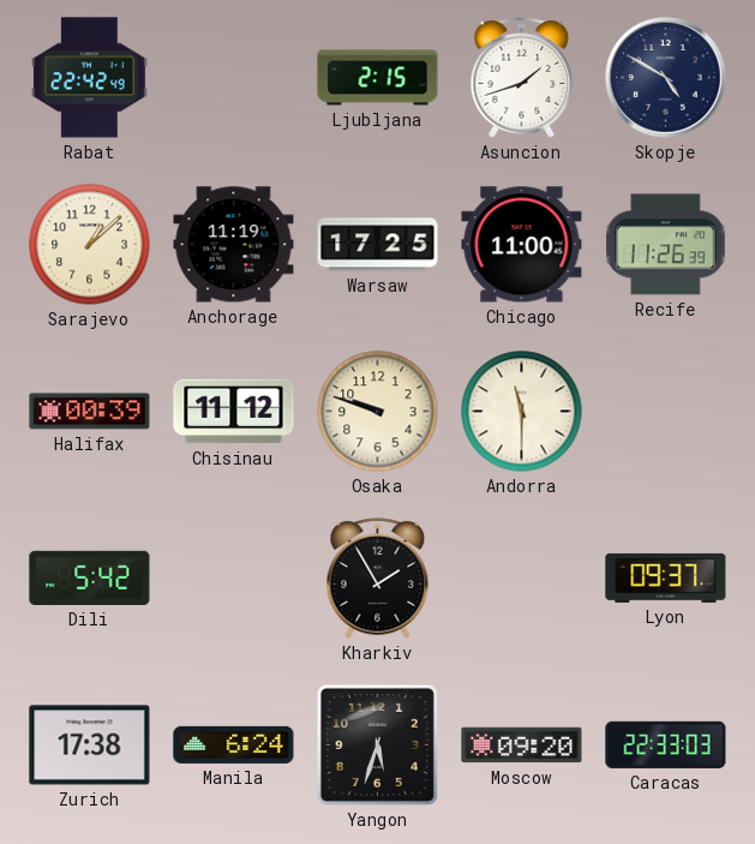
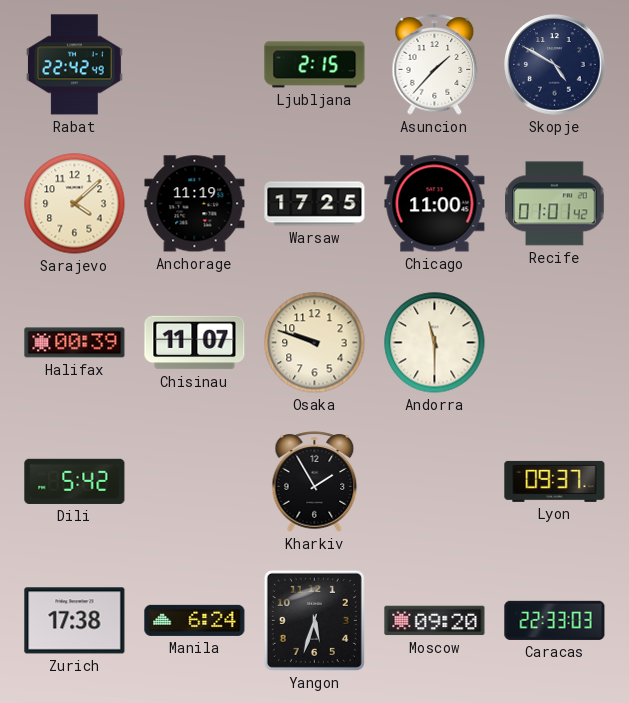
Asuncion: 1:42 -> 1:37 (435, 65)
Sarajevo: 1:08 -> 4:08 (75, 204)
Recife: 11:26 -> 01:01 (555, 204)
Chisinau: 11:12 -> 11:07 (195, 343)
